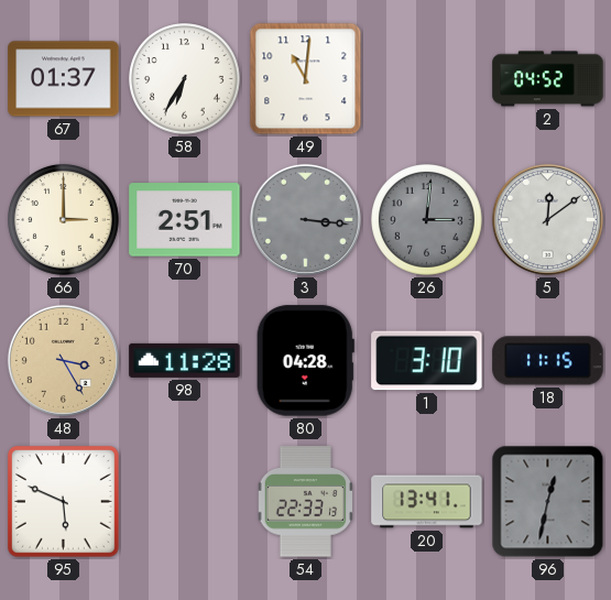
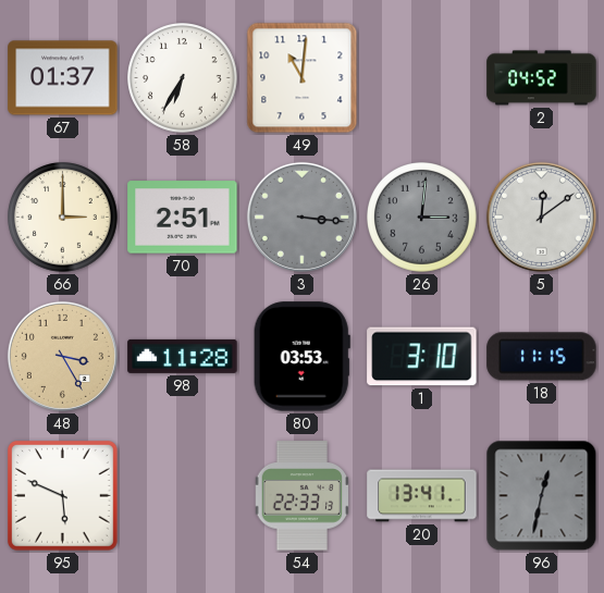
80: 04:28 -> 03:53 (301, 357)
